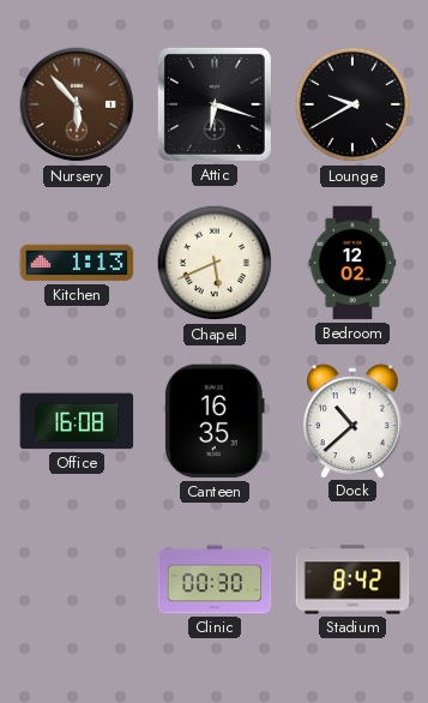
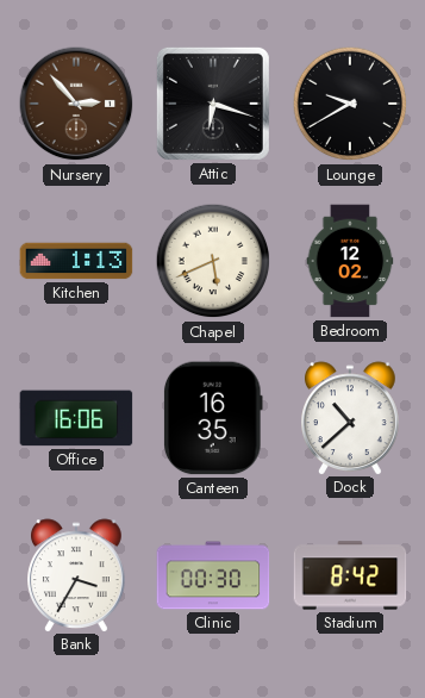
Nursery: 5:53 -> 2:53 (76, 104)
Office: 16:08 -> 16:06 (76, 418)
Bank: none -> 3:35 (77, 575)
